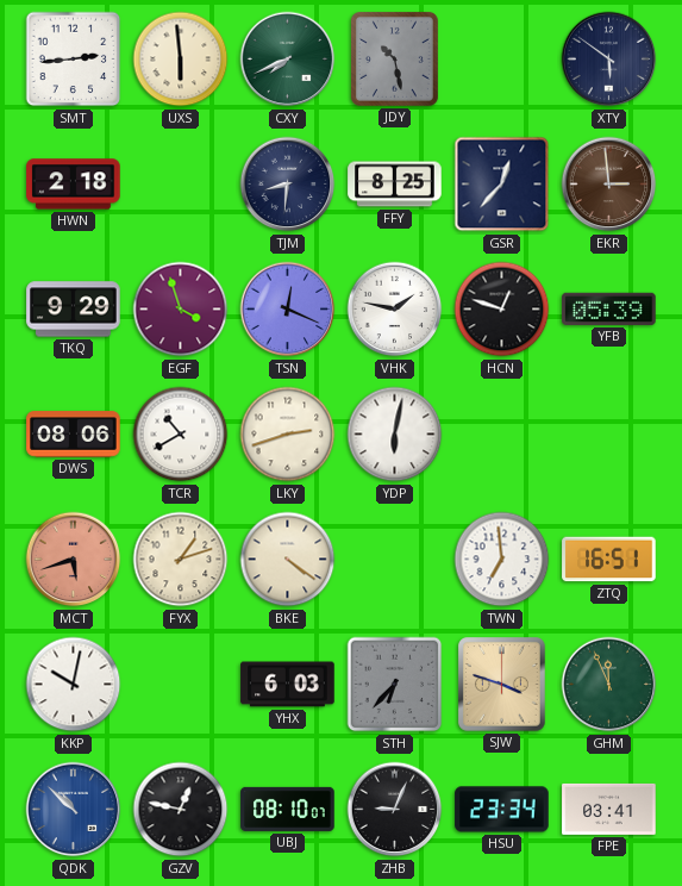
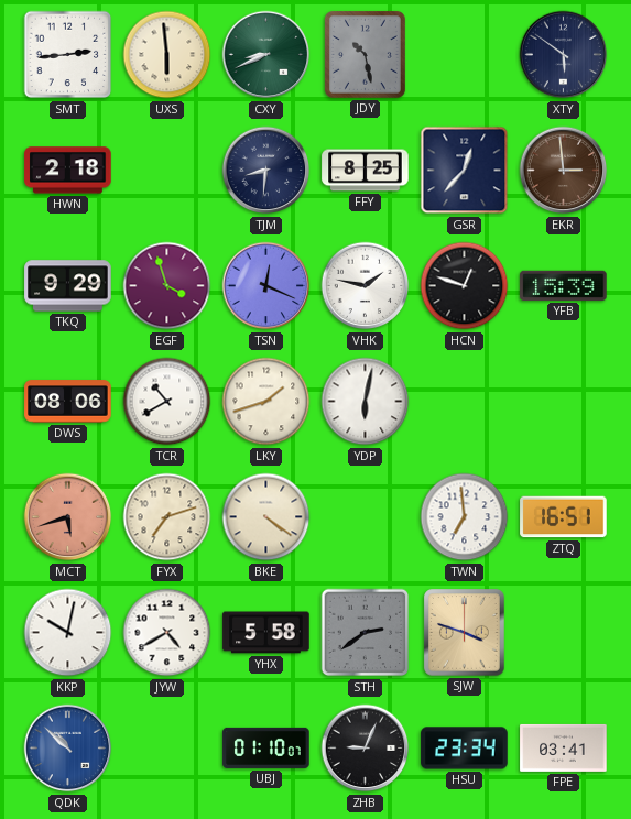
CXY: 7:41 -> 8:41 (266, 55)
YFB: 05:39 -> 15:39 (564, 285)
LKY: 2:42 -> 1:42 (266, 402)
FYX: 1:12 -> 7:12 (167, 517)
JYW: none -> 4:40 (167, 633)
YHX: 6:03 -> 5:58 (266, 633)
STH: 6:37 -> 2:39 (366, 633)
GHM: 11:56 -> none (609, 685)
GZV: 12:47 -> none (181, 810)
UBJ: 08:10 -> 01:10 (266, 747)
